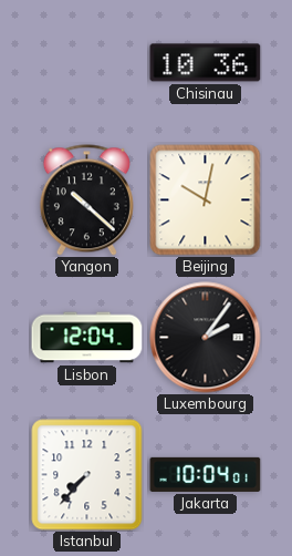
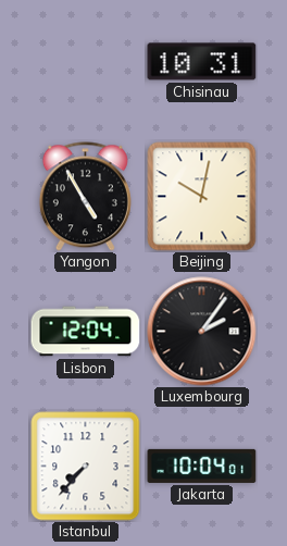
Chisinau: 10:36 -> 10:31 (202, 62)
Yangon: 10:22 -> 4:55 (85, 197)
